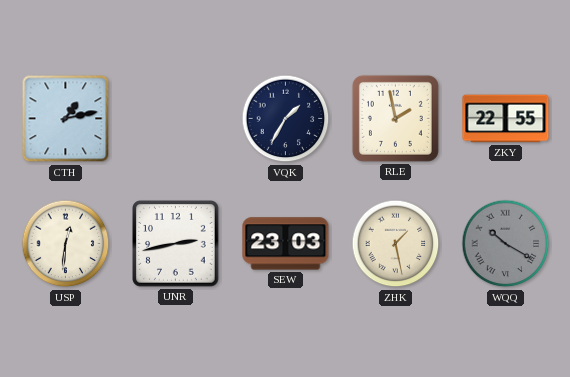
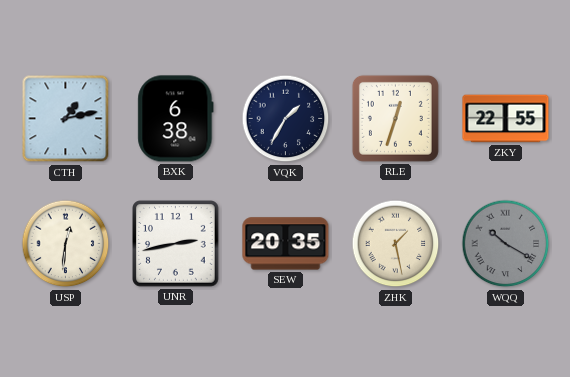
BXK: none -> 6:38 (176, 119)
RLE: 1:58 -> 12:33 (395, 118)
SEW: 23:03 -> 20:35 (286, 244)
